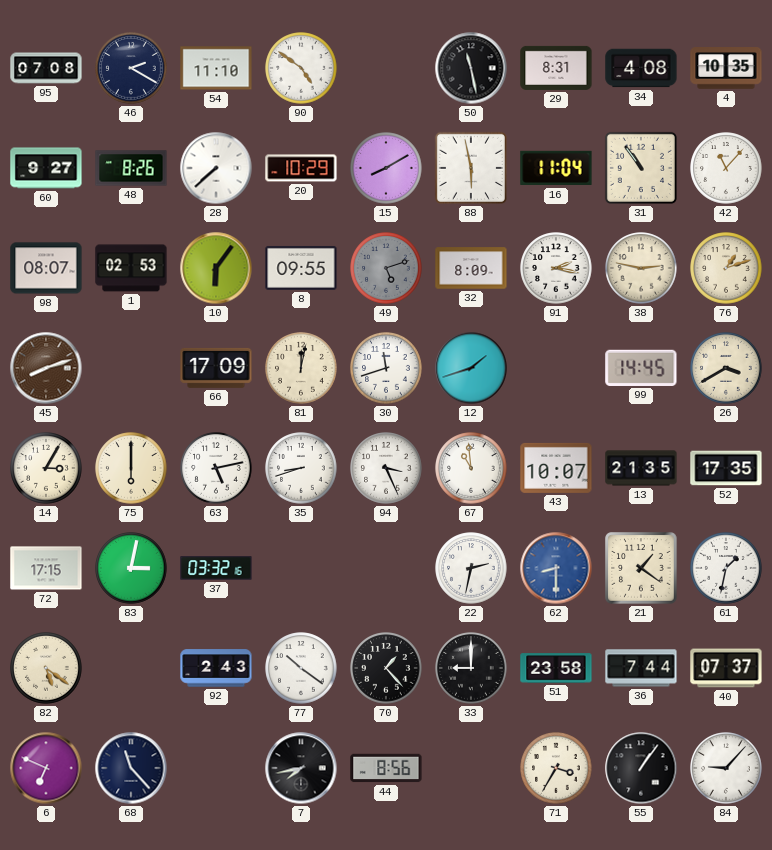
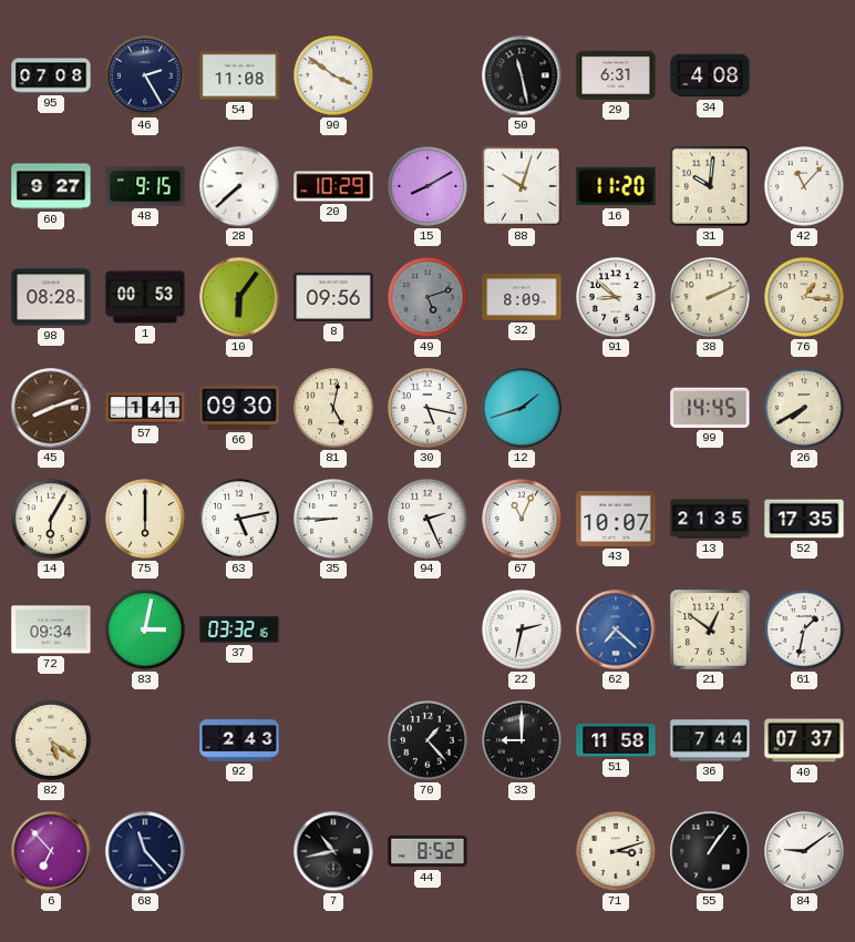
46: 2:20 -> 2:25 (145, 75)
54: 11:10 -> 11:08 (239, 75)
90: 4:51 -> 3:51 (333, 75)
29: 8:31 -> 6:31 (616, 75)
4: 10:35 -> none (726, 68)
48: 8:26 -> 9:15 (145, 186)
88: 5:58 -> 10:03 (522, 186)
16: 11:04 -> 11:20 (616, 186)
31: 10:54 -> 10:01 (710, 186)
98: 08:07 -> 08:28 (51, 297)
1: 02:53 -> 00:53 (145, 297)
8: 09:55 -> 09:56 (333, 297)
91: 2:17 -> 8:52 (616, 297)
38: 2:47 -> 2:11 (710, 297)
76: 1:12 -> 1:16 (804, 297)
57: none -> 1:41 (145, 408)
66: 17:09 -> 09:30 (239, 408)
81: 12:02 -> 5:02 (333, 408)
30: 11:42 -> 5:17 (427, 408)
26: 3:40 -> 7:40 (804, 408)
14: 3:05 -> 6:05 (51, 519)
35: 8:42 -> 8:45 (333, 519)
94: 3:26 -> 2:26 (427, 519)
67: 10:59 -> 11:04 (522, 519)
72: 17:15 -> 09:34 (51, 629)
62: 8:30 -> 7:22 (616, 629)
21: 1:21 -> 12:51 (710, 629)
77: 10:21 -> none (301, 668)
51: 23:58 -> 11:58 (616, 740)
6: 6:49 -> 6:53 (51, 851)
7: 7:43 -> 10:43 (333, 851)
44: 8:56 -> 8:52 (427, 851)
71: 3:35 -> 3:12 (616, 851)
84: 9:07 -> 9:09 (804, 851)
